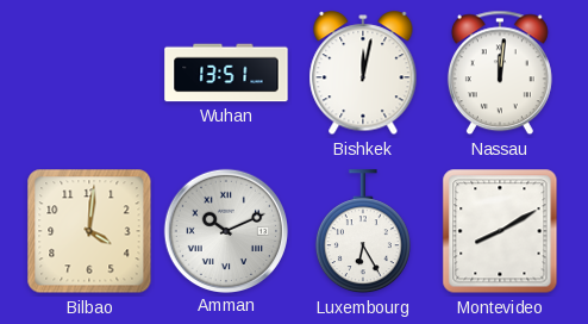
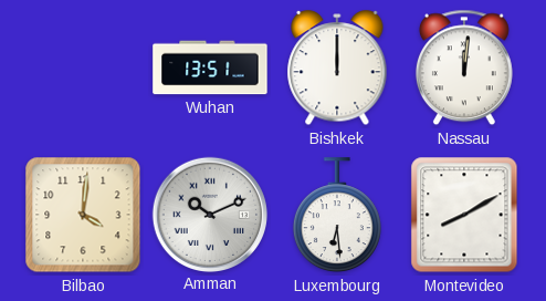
Bishkek: 12:02 -> 12:00 (337, 69)
Luxembourg: 6:25 -> 6:29 (337, 216)
